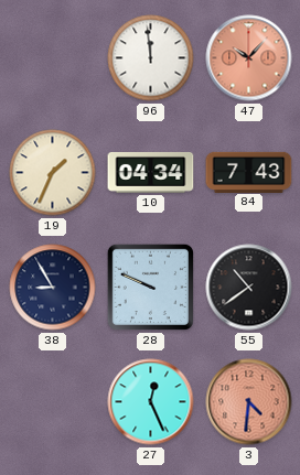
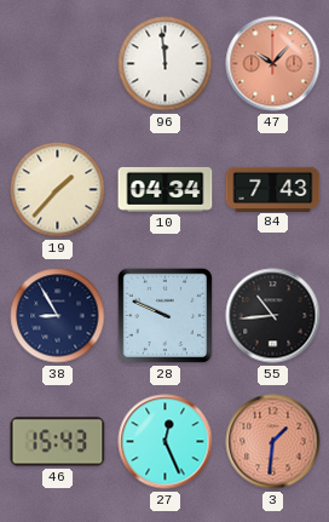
19: 1:34 -> 1:37 (58, 190)
55: 10:39 -> 10:44 (273, 316)
46: none -> 15:43 (58, 442)
3: 4:31 -> 1:31 (273, 442)
